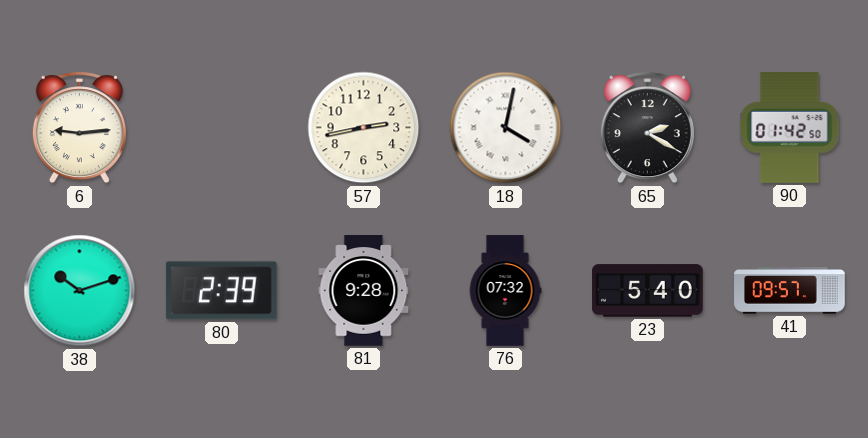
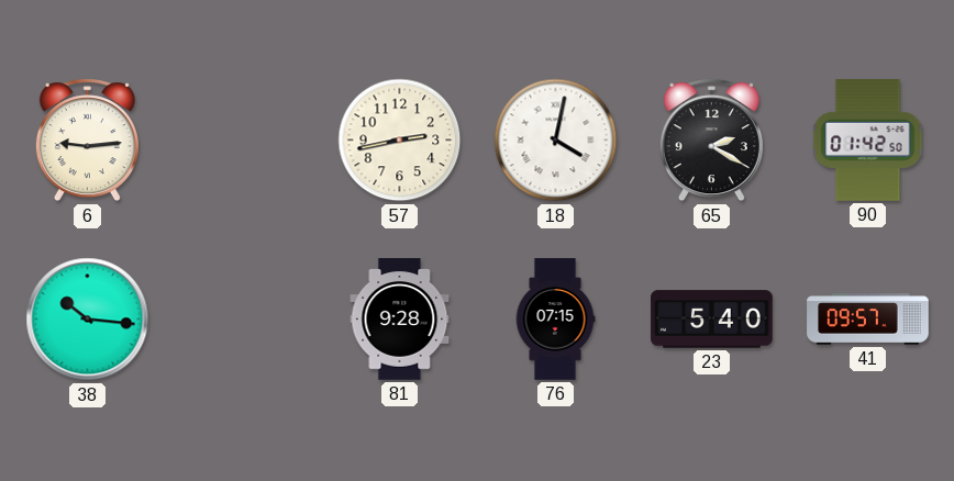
38: 10:12 -> 10:16 (88, 320)
80: 2:39 -> none (221, 291)
76: 07:32 -> 07:15 (555, 320)
